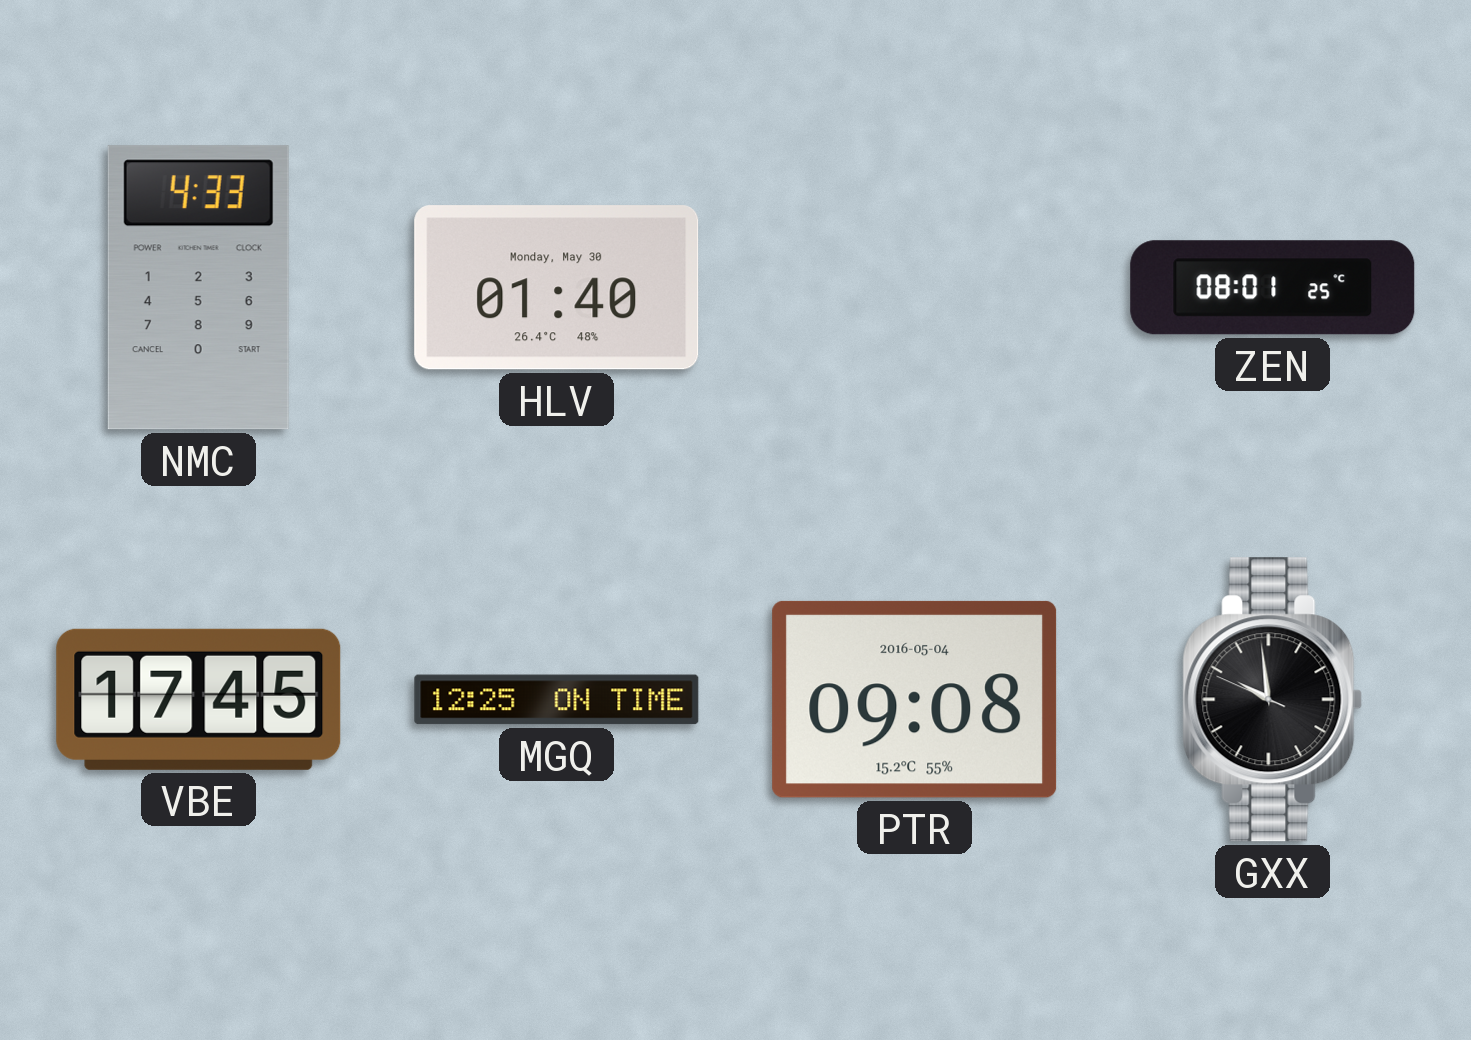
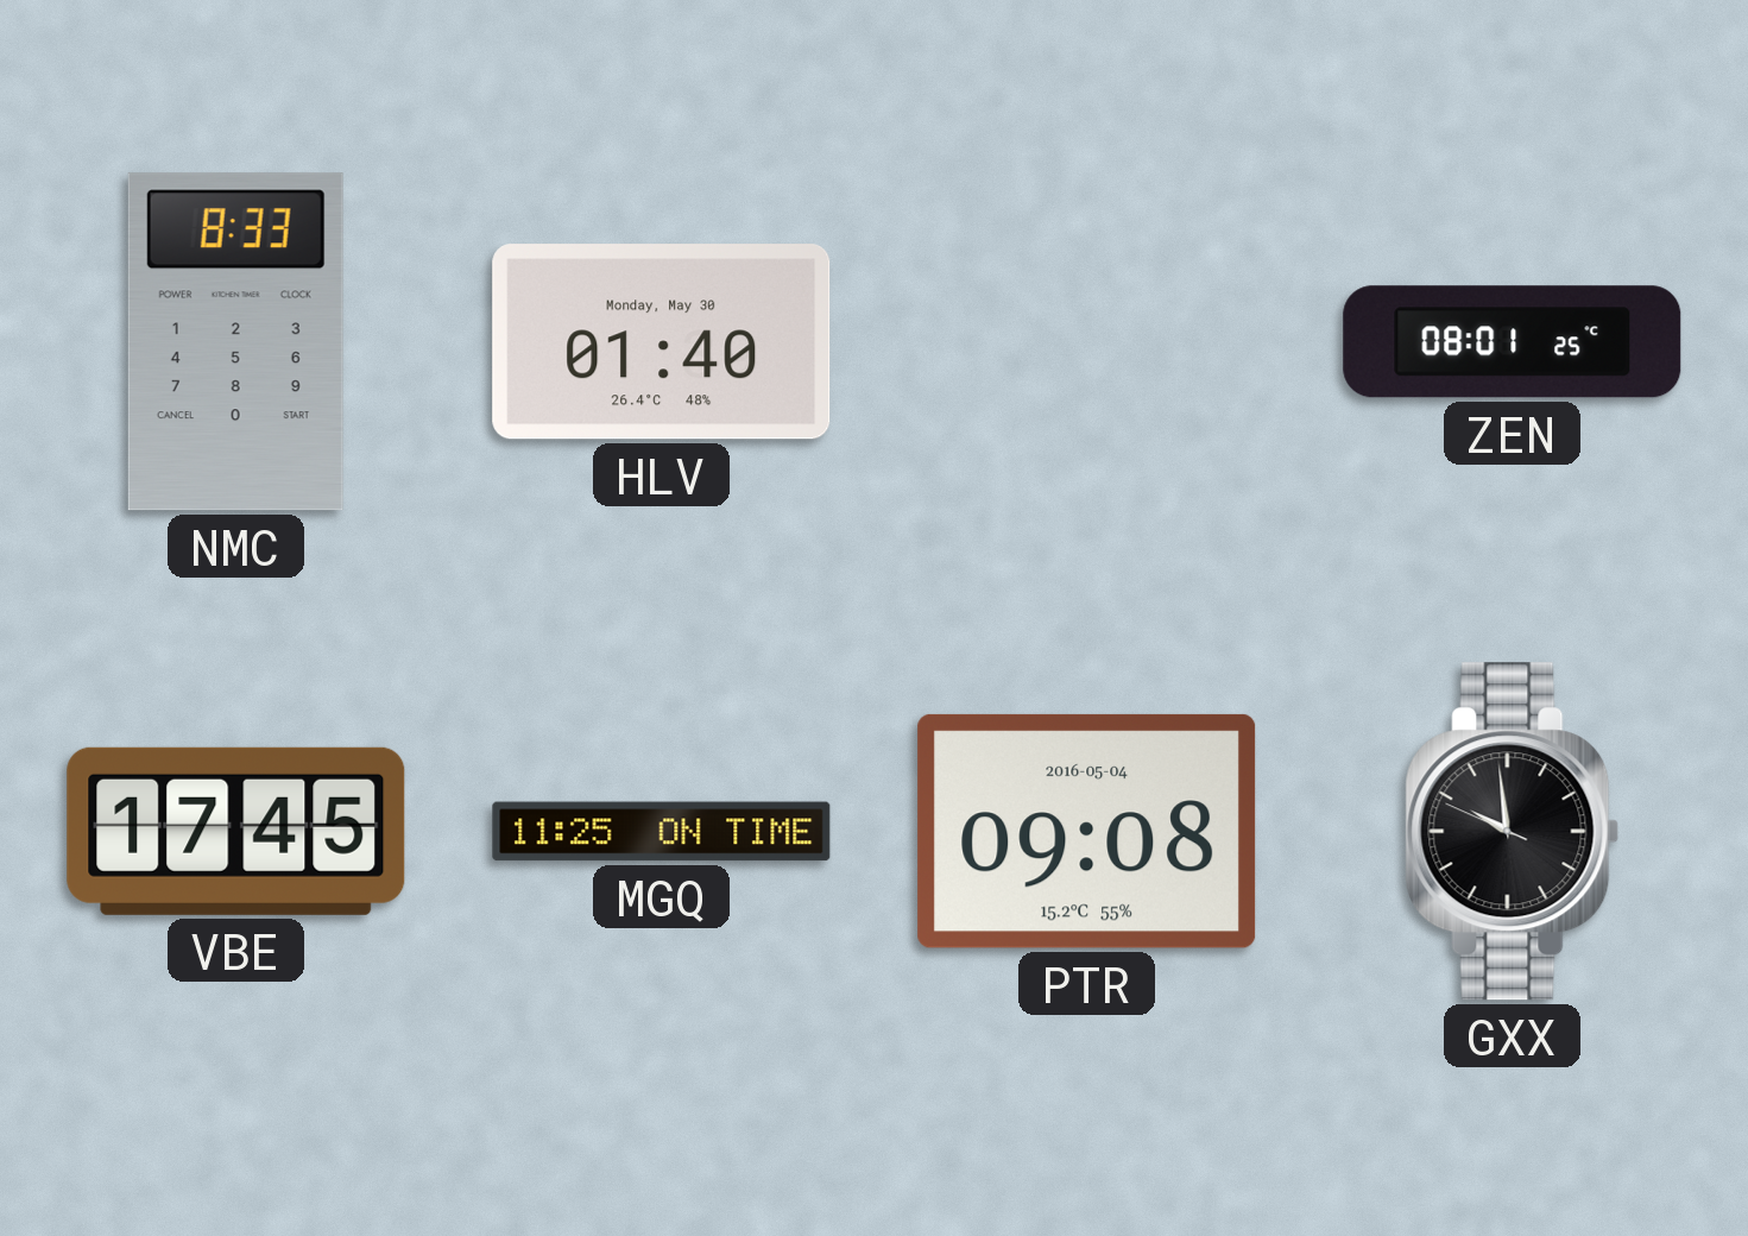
NMC: 4:33 -> 8:33 (235, 342)
MGQ: 12:25 -> 11:25 (662, 832)
